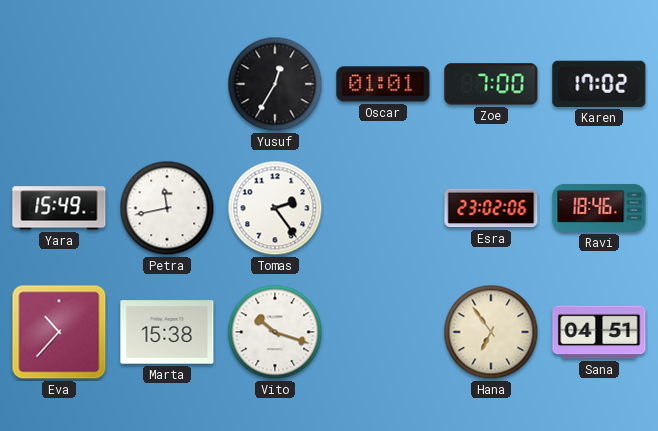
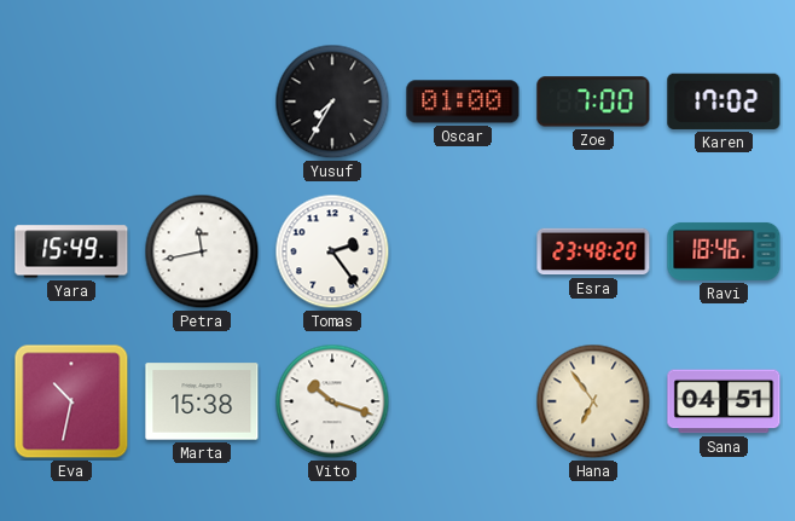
Yusuf: 12:35 -> 7:35 (332, 102)
Oscar: 01:01 -> 01:00 (463, 102)
Esra: 23:02 -> 23:48 (593, 251)
Eva: 10:37 -> 10:32 (71, 401)
